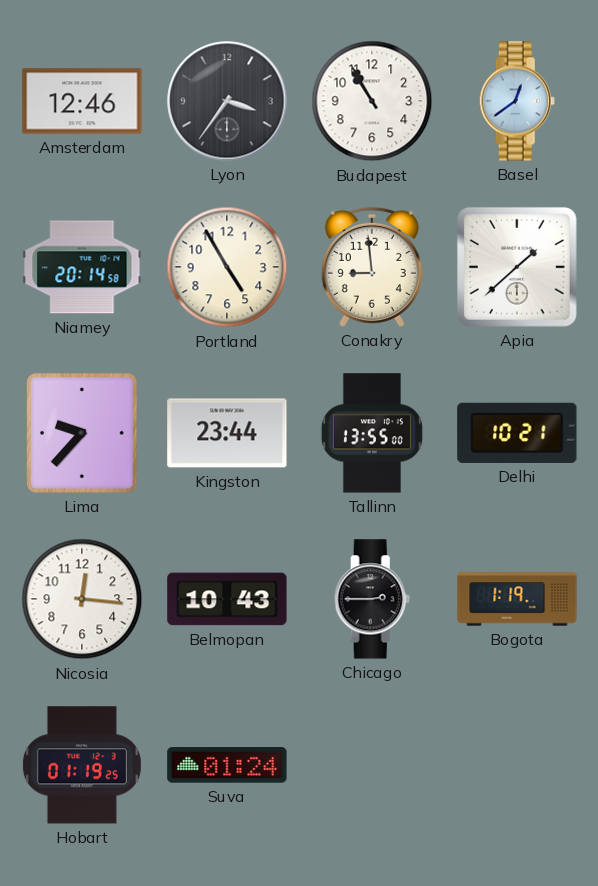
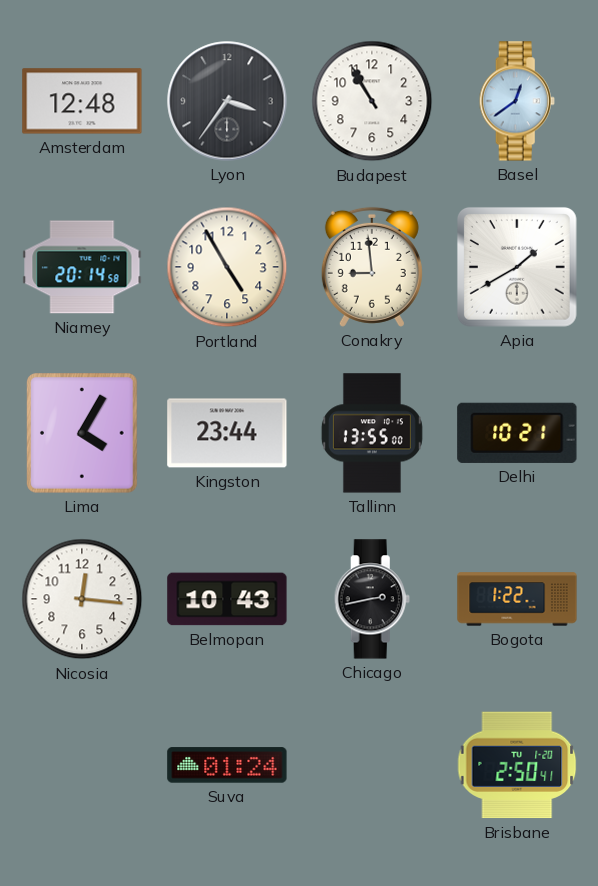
Amsterdam: 12:46 -> 12:48 (82, 101)
Apia: 1:38 -> 1:40 (517, 267)
Lima: 9:37 -> 4:05 (83, 433)
Chicago: 2:45 -> 2:43 (372, 599)
Bogota: 1:19 -> 1:22 (517, 599)
Hobart: 01:19 -> none (82, 765)
Brisbane: none -> 2:50 (517, 765)
